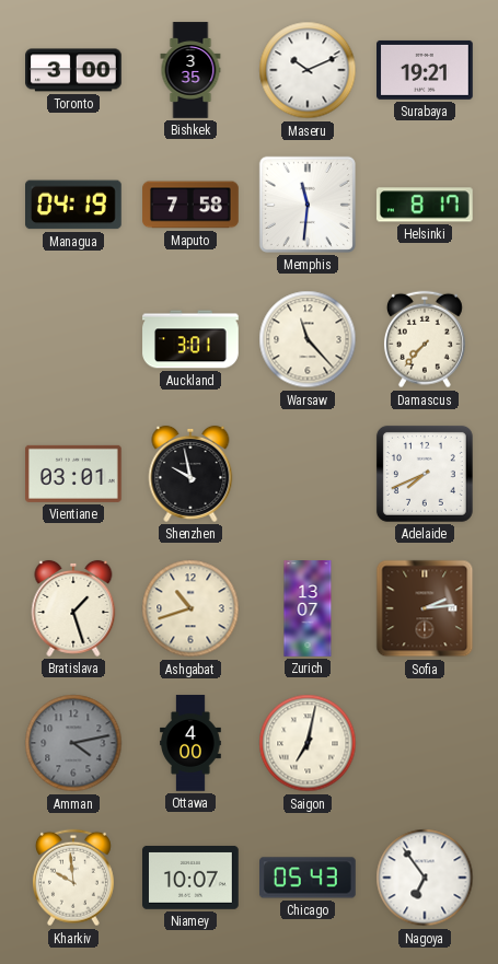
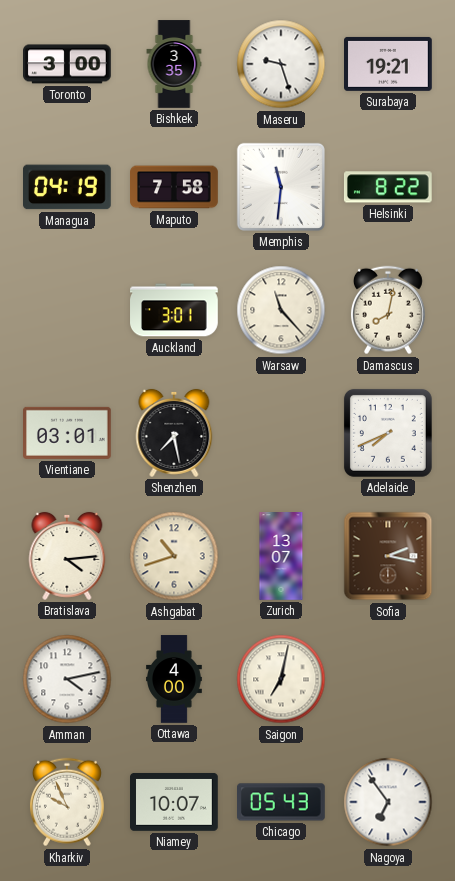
Maseru: 10:11 -> 9:27 (281, 64)
Helsinki: 8:17 -> 8:22 (388, 187)
Damascus: 7:37 -> 8:02 (388, 310)
Shenzhen: 9:58 -> 7:28 (174, 433)
Bratislava: 1:27 -> 4:14 (67, 556)
Sofia: 2:14 -> 2:17 (388, 556)
Amman dial: grey -> white (67, 679)
Kharkiv: 9:59 -> 9:56 (67, 802)
